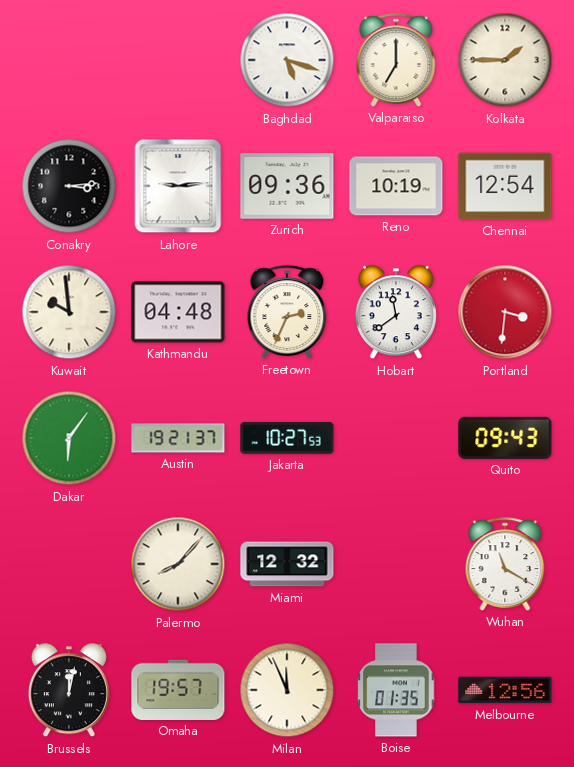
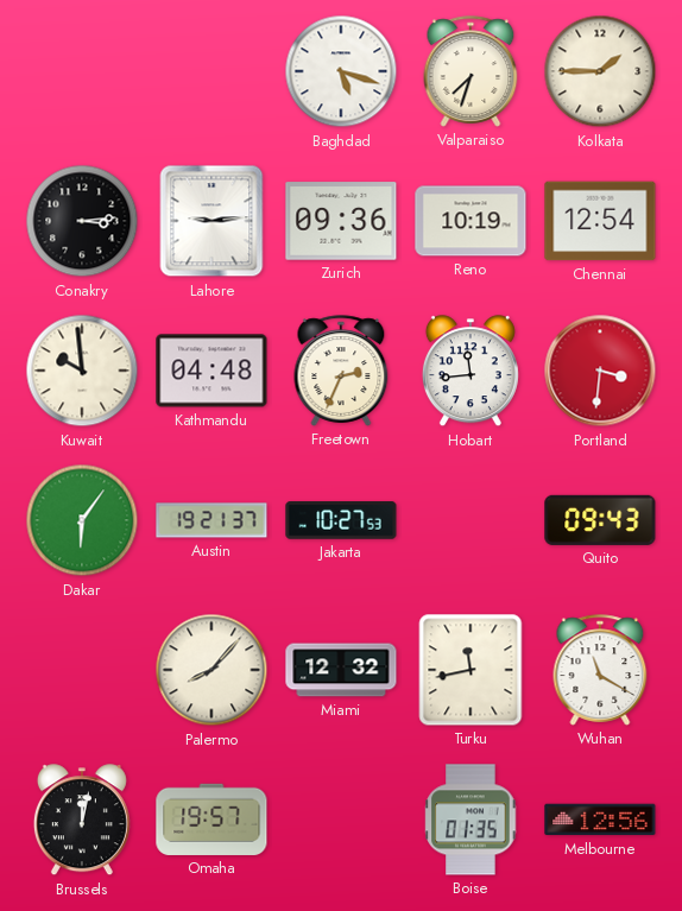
Valparaiso: 7:00 -> 7:33 (471, 71)
Hobart: 11:39 -> 11:44 (471, 372)
Turku: none -> 11:43 (471, 670)
Milan: 11:56 -> none (287, 690)
